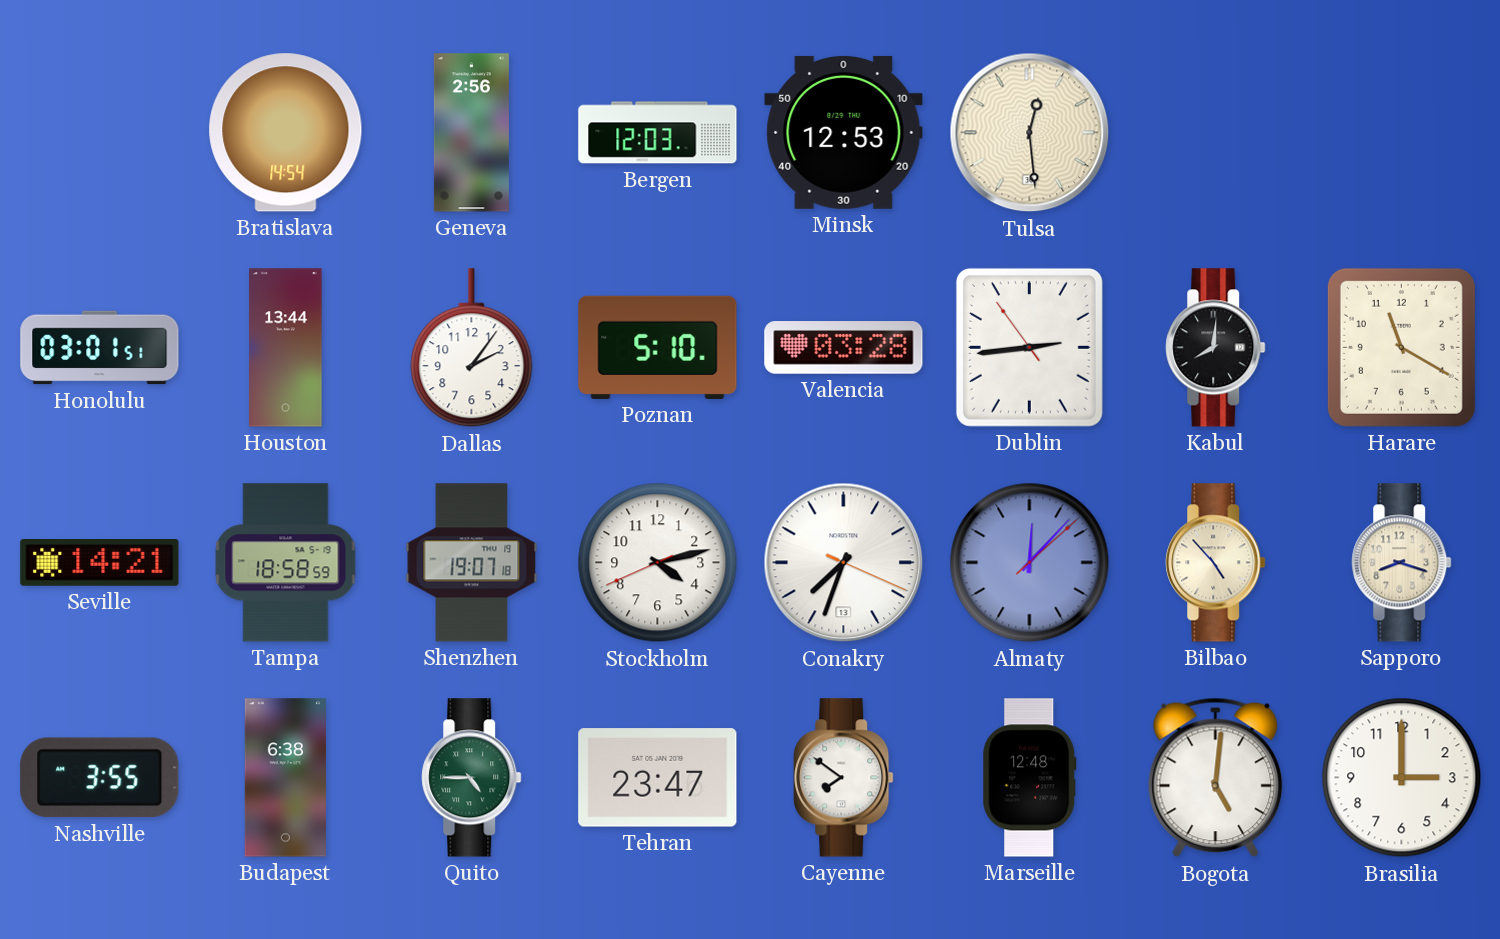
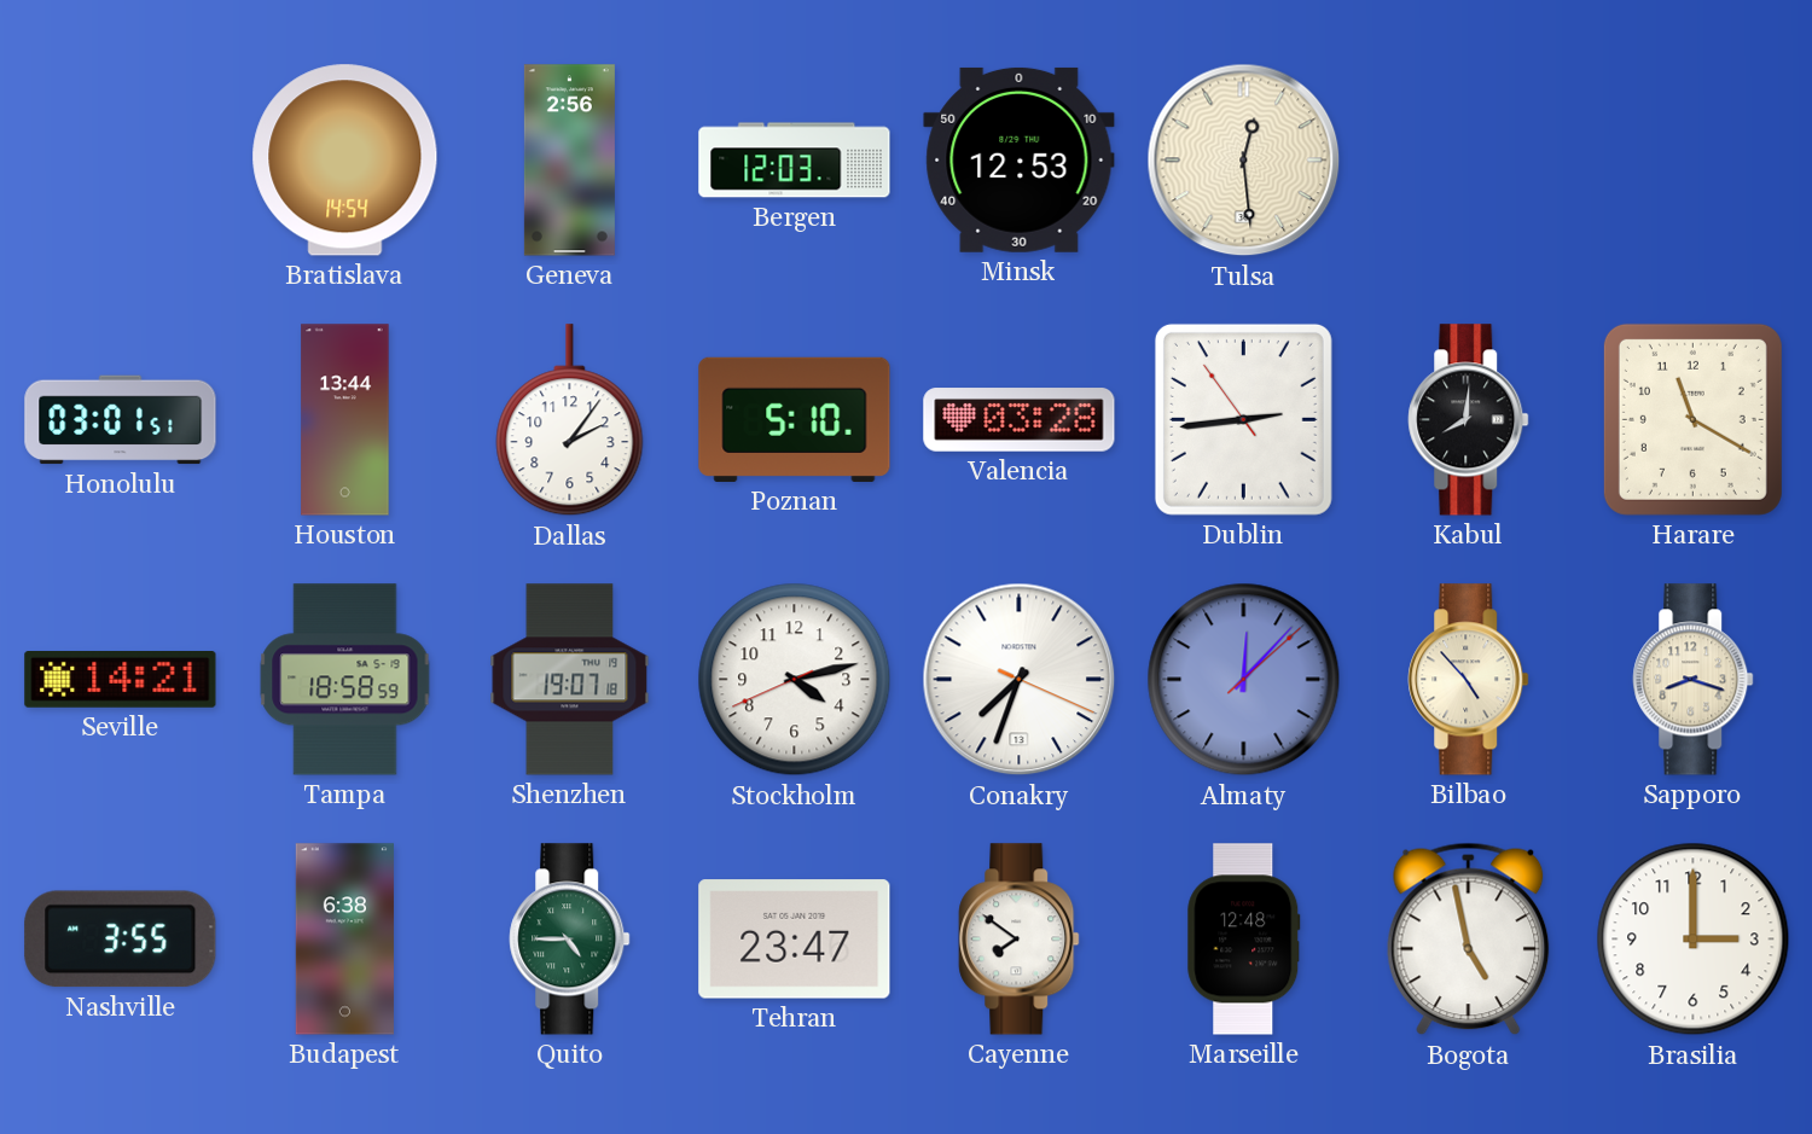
Bogota: 5:01 -> 4:58 (1469, 940)
